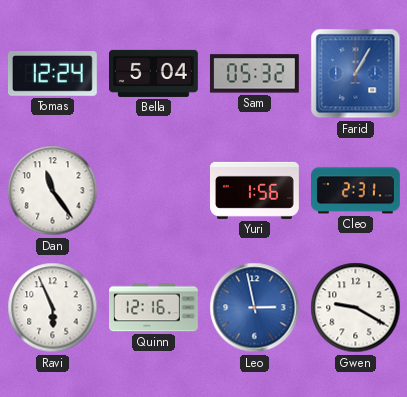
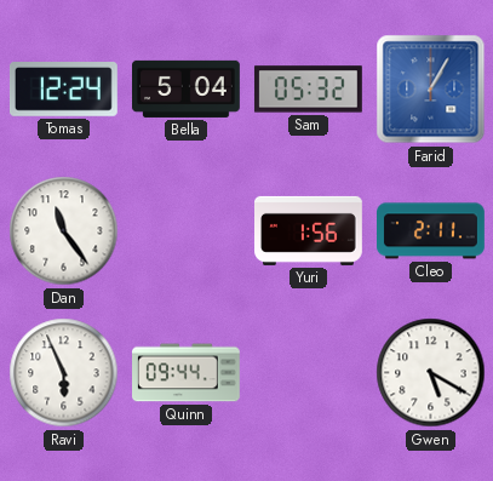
Cleo: 2:31 -> 2:11 (431, 231)
Quinn: 12:16 -> 09:44 (187, 373)
Leo: 2:58 -> none (255, 308)
Gwen: 9:20 -> 5:20 (431, 373)
